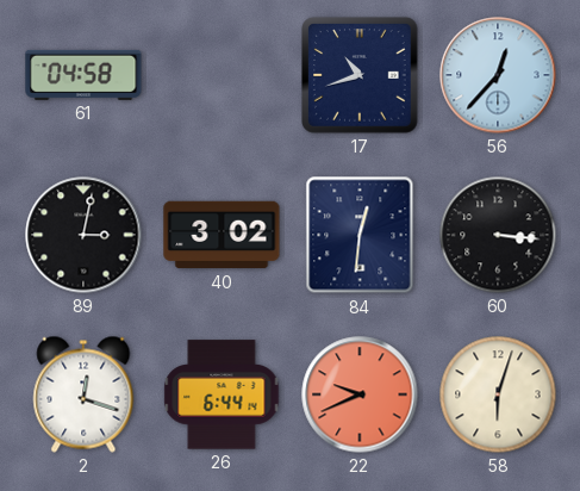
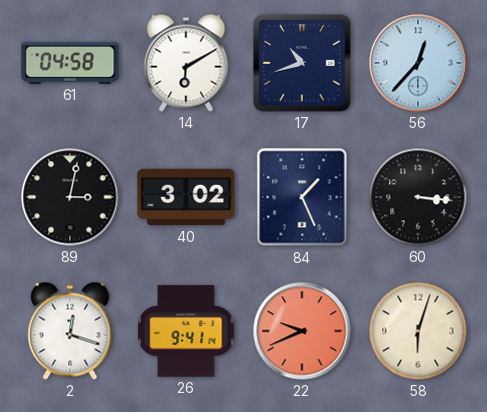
14: none -> 6:10 (186, 63)
84: 12:31 -> 1:26 (302, 197)
26: 6:44 -> 9:41 (186, 331)
